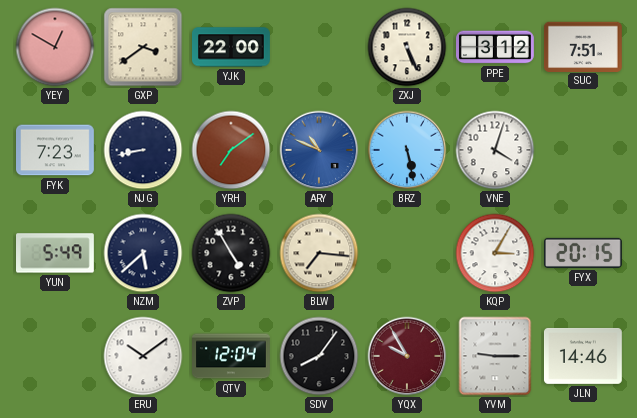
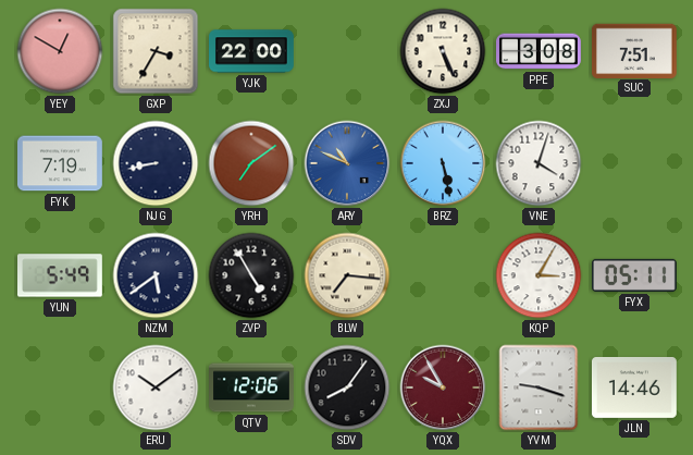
GXP: 3:39 -> 3:35 (156, 51)
PPE: 3:12 -> 3:08 (540, 51)
FYK: 7:23 -> 7:19 (61, 163)
NZM: 5:38 -> 5:39 (156, 275)
FYX: 20:15 -> 05:11 (635, 275)
QTV: 12:04 -> 12:06 (252, 388)
YVM: 9:15 -> 9:18 (539, 388)
